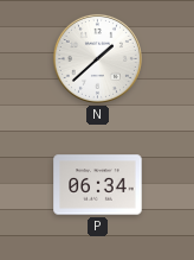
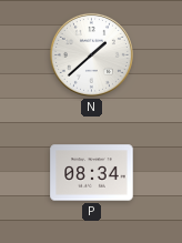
P: 06:34 -> 08:34 (92, 173)
